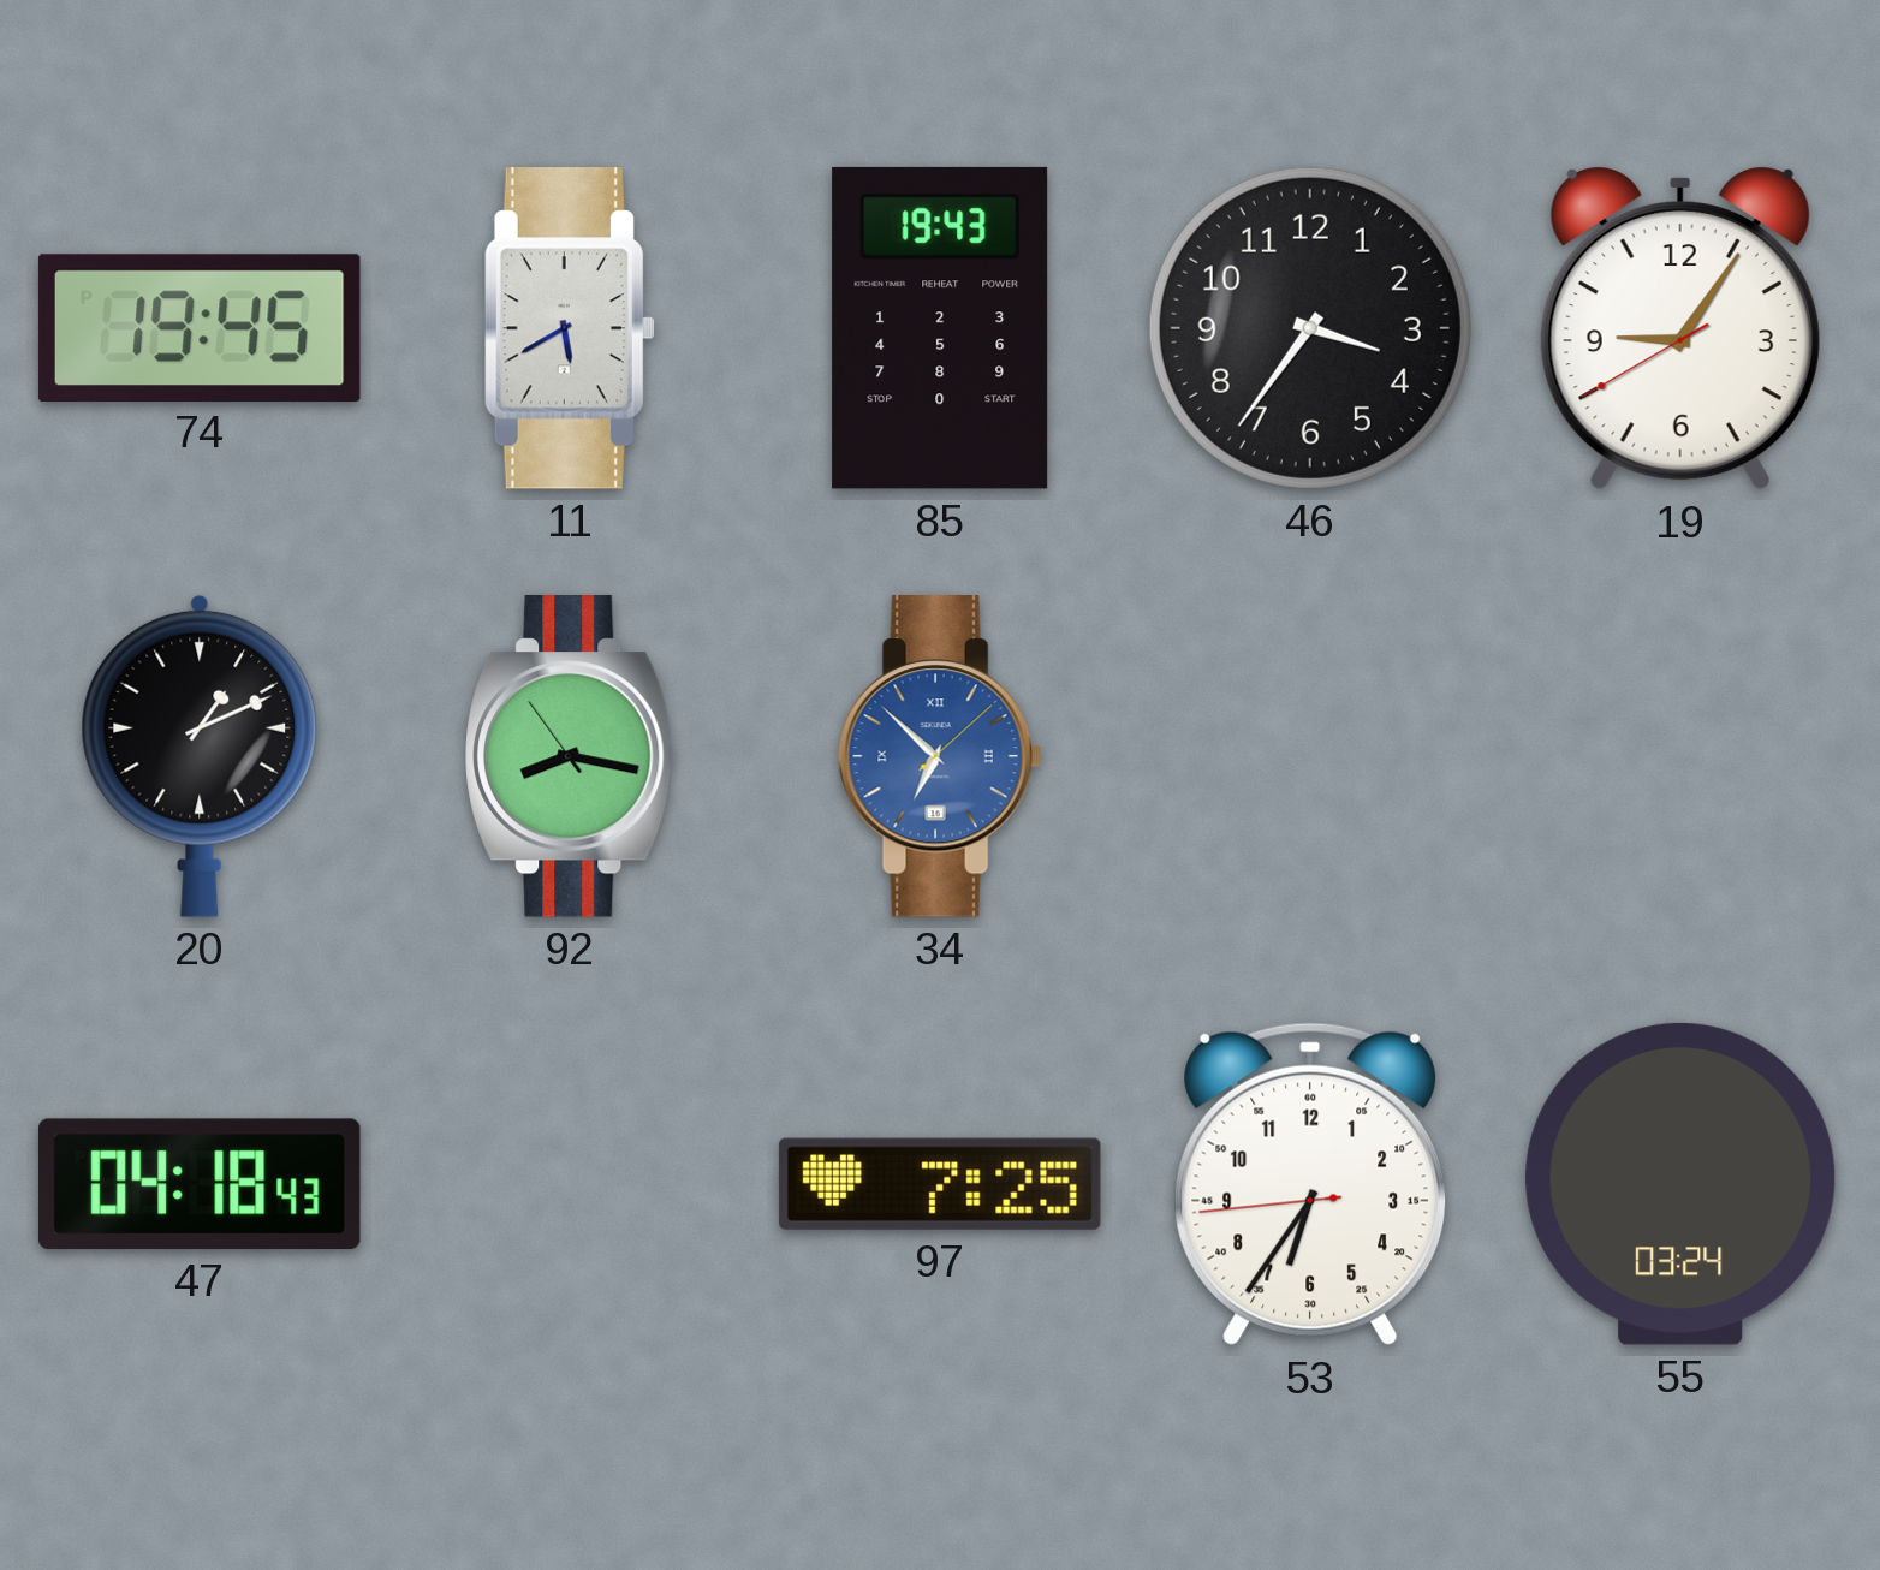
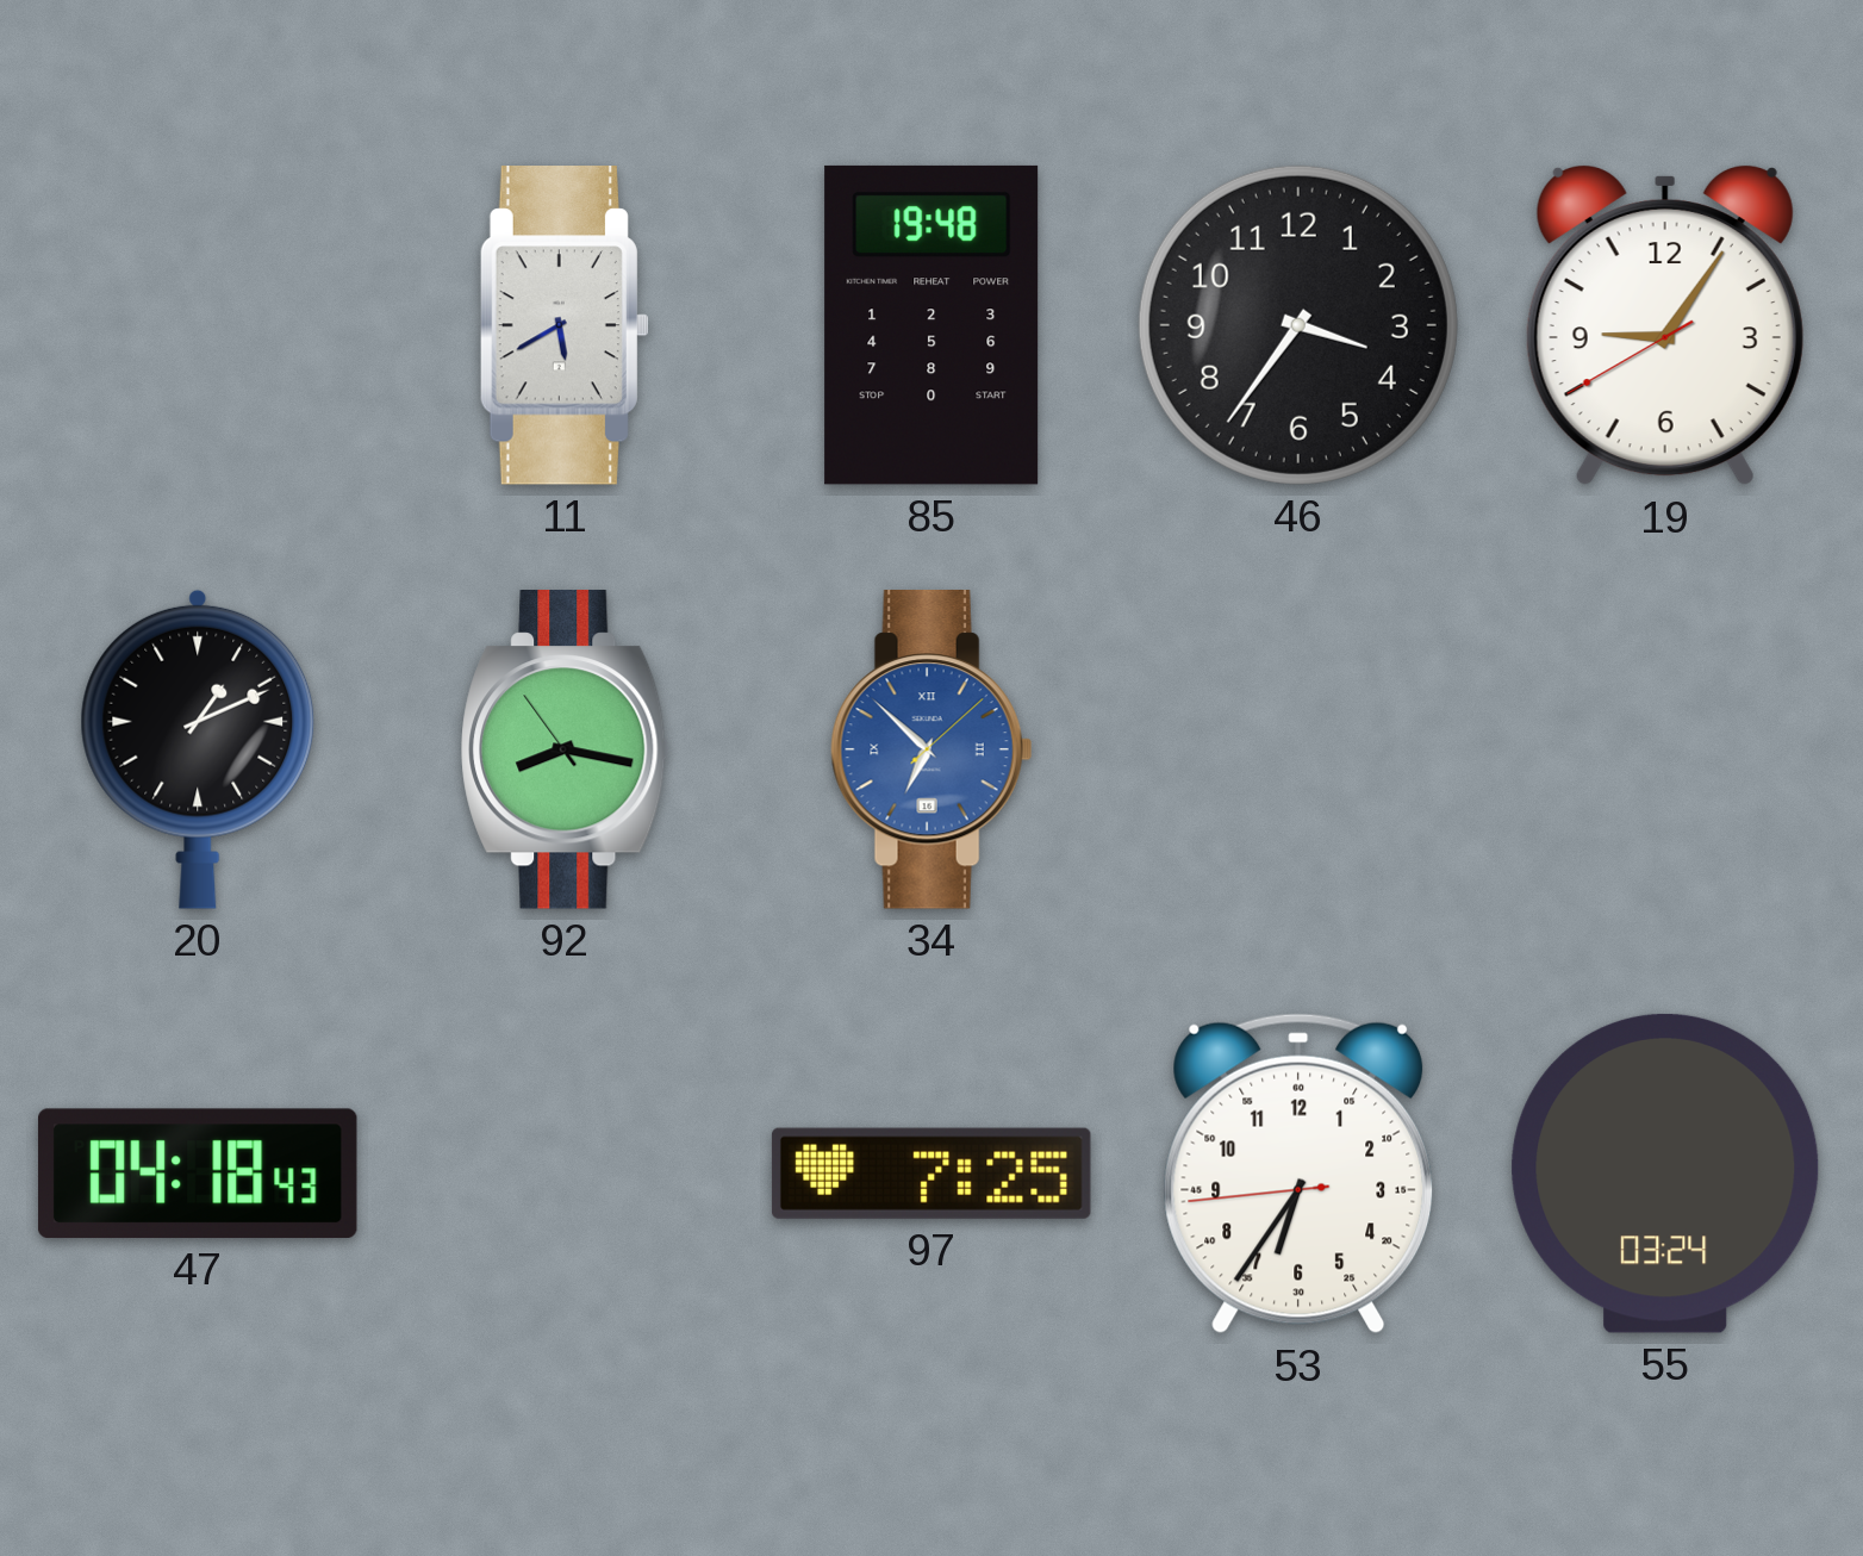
74: 19:45 -> none (200, 327)
85: 19:43 -> 19:48 (931, 325)
